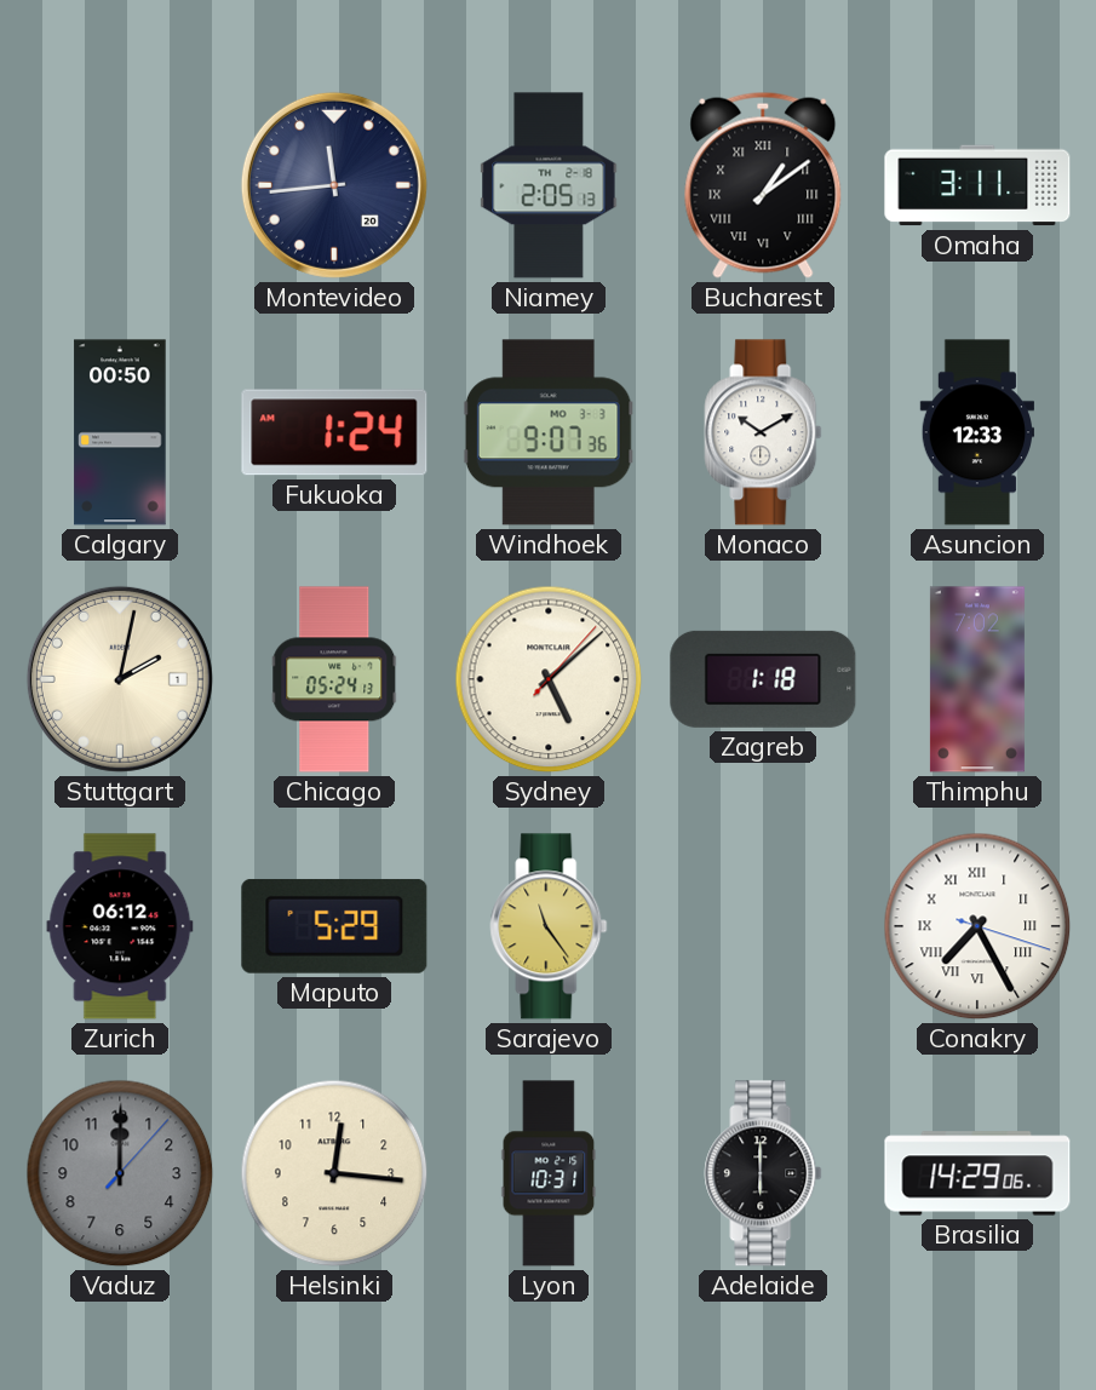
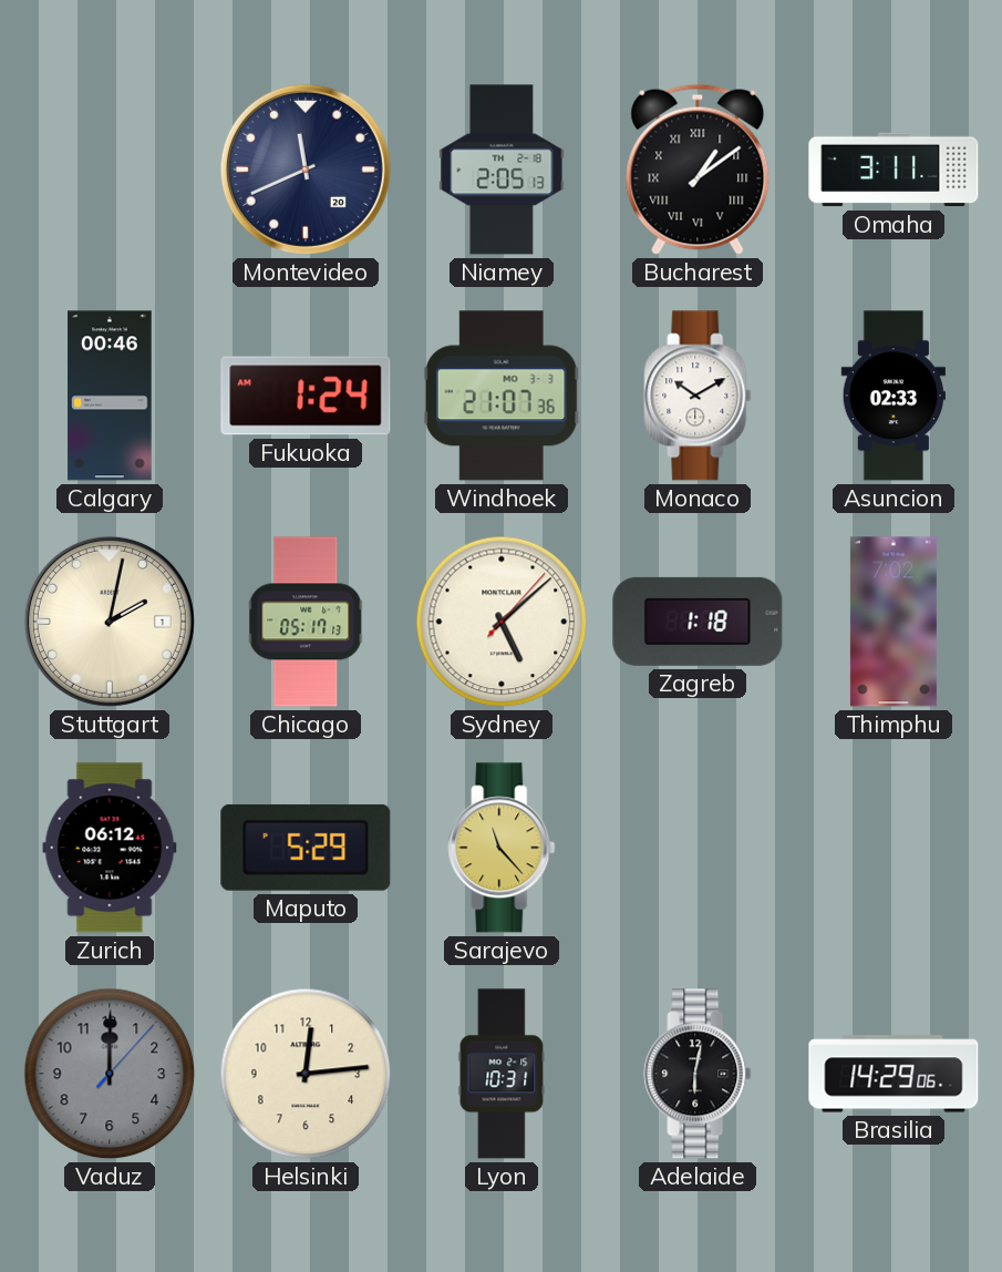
Montevideo: 11:44 -> 11:41 (306, 170)
Calgary: 00:50 -> 00:46 (110, 396)
Windhoek: 9:07 -> 21:07 (502, 396)
Asuncion: 12:33 -> 02:33 (893, 396)
Chicago: 05:24 -> 05:17 (306, 622)
Sarajevo: 11:24 -> 11:23 (502, 848)
Conakry: 7:25 -> none (977, 926)
Helsinki: 12:16 -> 12:14 (306, 1074)
Adelaide: 6:00 -> 6:02 (698, 1074)
